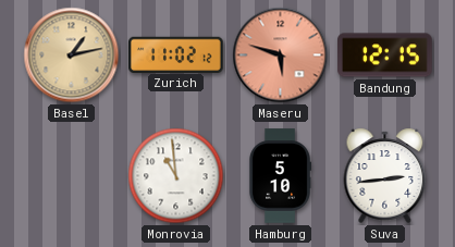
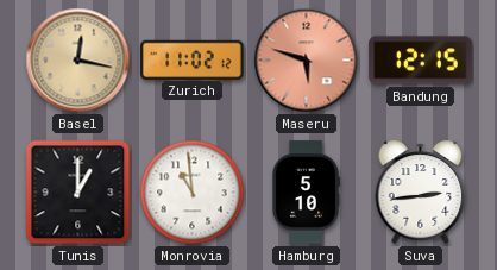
Basel: 1:13 -> 12:17 (78, 61)
Tunis: none -> 1:00 (78, 193)
